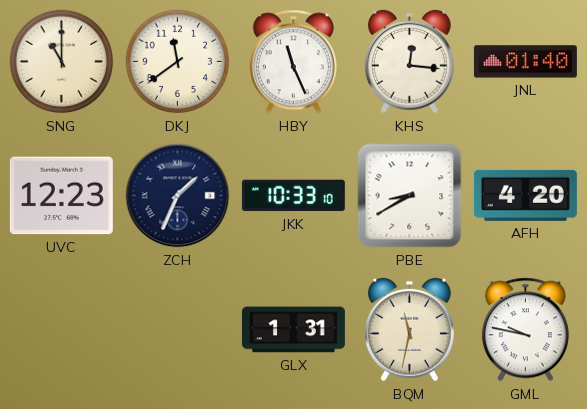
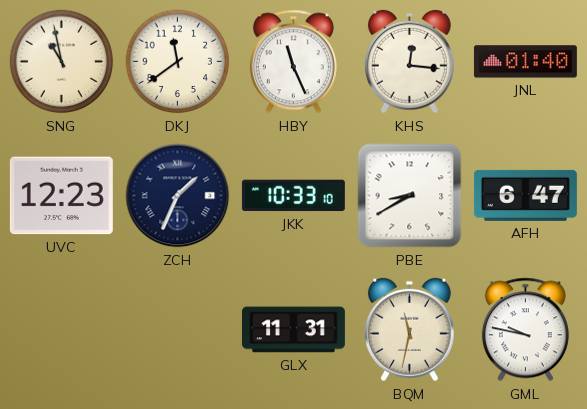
SNG: 11:00 -> 10:58 (62, 62)
AFH: 4:20 -> 6:47 (525, 195)
GLX: 1:31 -> 11:31 (293, 330)
